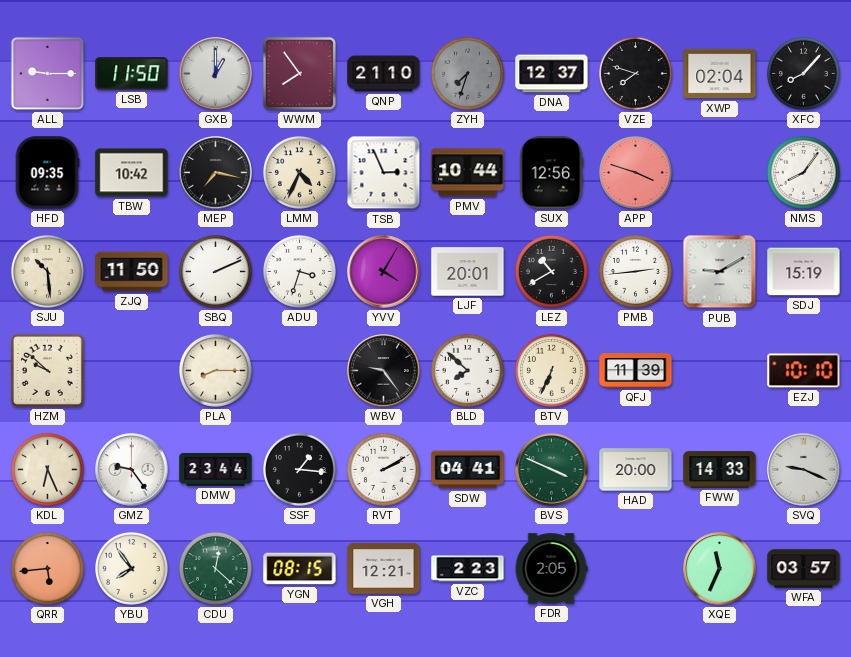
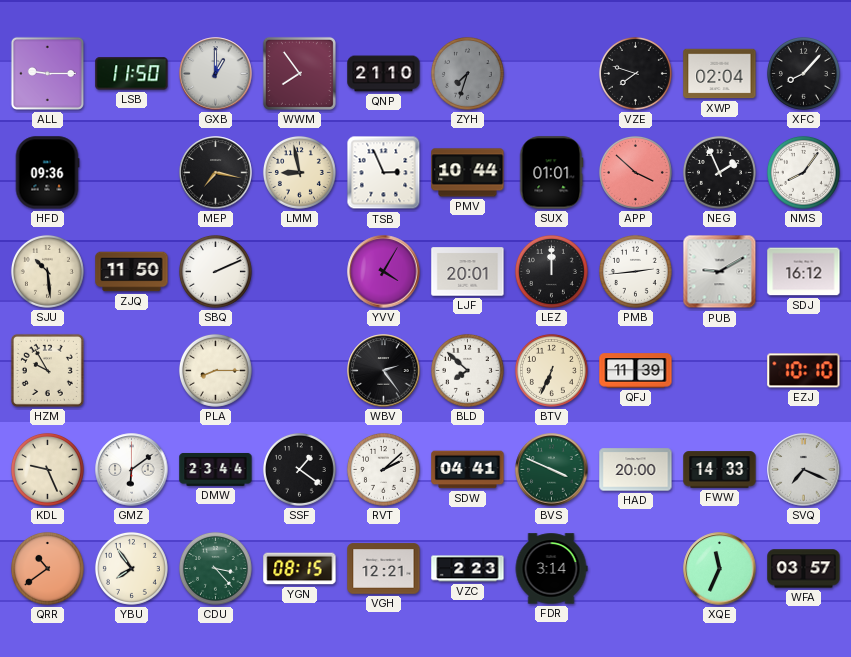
DNA: 12:37 -> none (552, 74)
HFD: 09:35 -> 09:36 (47, 173)
TBW: 10:42 -> none (132, 173)
LMM: 4:34 -> 8:58 (299, 172)
SUX: 12:56 -> 01:01 (551, 173)
APP: 3:48 -> 3:52 (635, 172)
NEG: none -> 1:56 (719, 172)
ADU: 3:33 -> none (299, 271)
LEZ: 10:40 -> 12:00 (551, 271)
SDJ: 15:19 -> 16:12 (804, 272)
HZM: 9:52 -> 9:55 (47, 370)
WBV: 9:24 -> 2:24 (384, 371)
KDL: 6:26 -> 9:26 (47, 469)
GMZ: 9:24 -> 6:09 (132, 470)
SSF: 1:16 -> 1:21 (299, 469)
RVT: 2:10 -> 2:08 (383, 469)
SVQ: 9:19 -> 7:19 (804, 470)
QRR: 5:44 -> 10:39 (47, 568)
CDU: 12:22 -> 3:23 (215, 568)
FDR: 2:05 -> 3:14 (551, 569)
